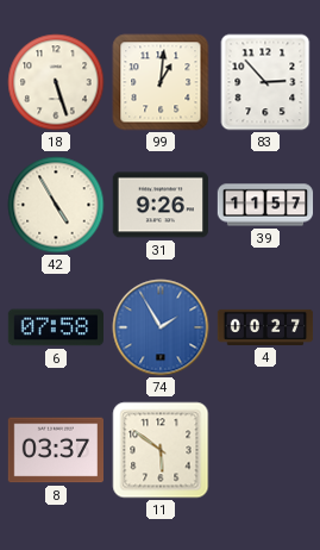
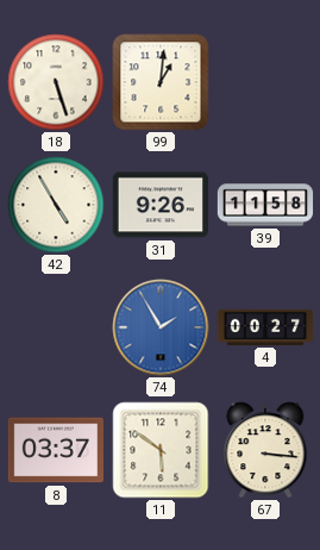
83: 2:53 -> none (265, 82)
39: 11:57 -> 11:58 (265, 205)
6: 07:58 -> none (55, 327)
67: none -> 3:16 (265, 450)
